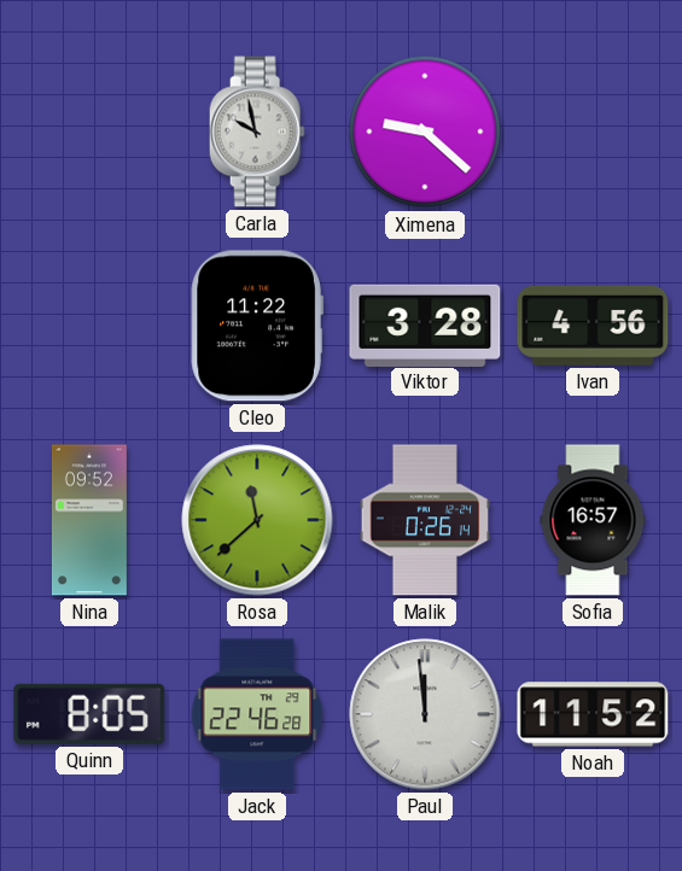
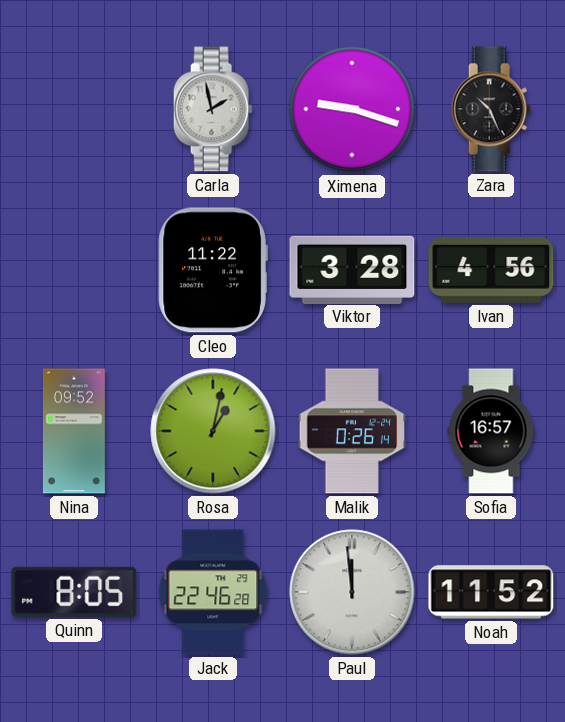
Carla: 9:58 -> 1:58 (213, 109)
Ximena: 9:22 -> 9:18 (352, 109)
Zara: none -> 10:26 (491, 109)
Rosa: 11:38 -> 1:02 (213, 431)
